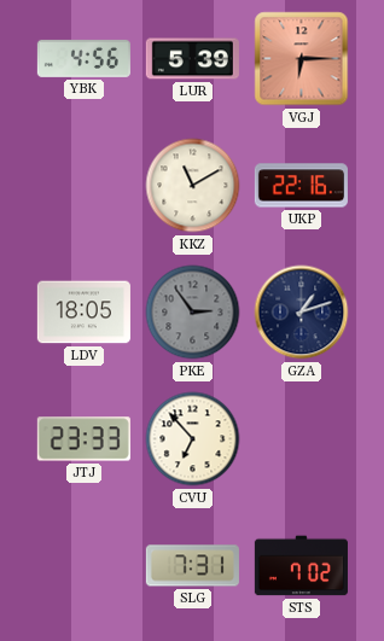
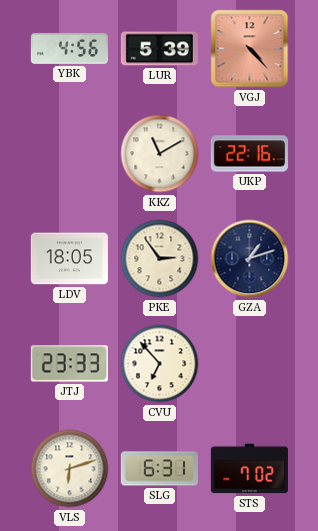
VGJ: 6:15 -> 4:23 (250, 49)
PKE dial: grey -> cream (160, 259)
VLS: none -> 6:12 (70, 469)
SLG: 7:31 -> 6:31 (159, 469)
